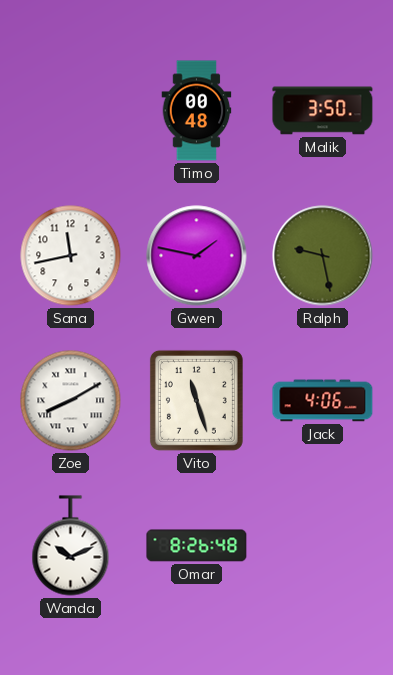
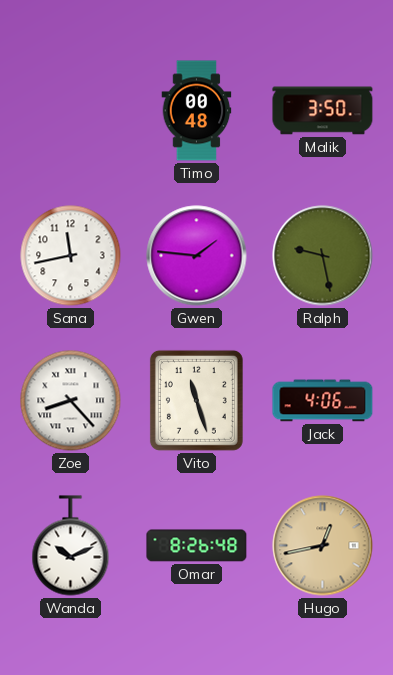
Gwen: 1:47 -> 1:46 (197, 256)
Zoe: 8:10 -> 8:23 (71, 401)
Hugo: none -> 12:43 (323, 546)
